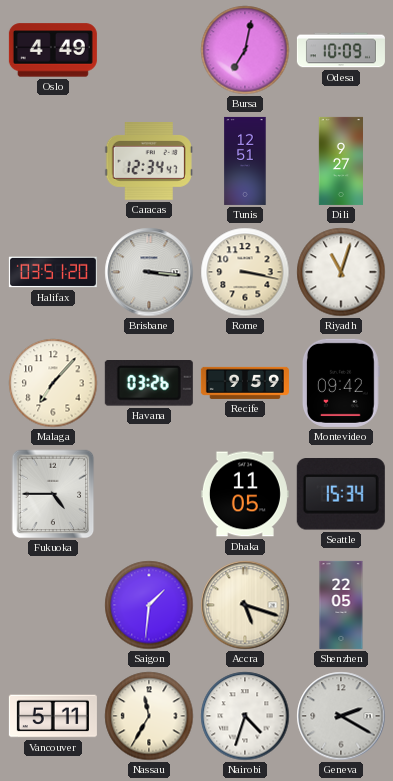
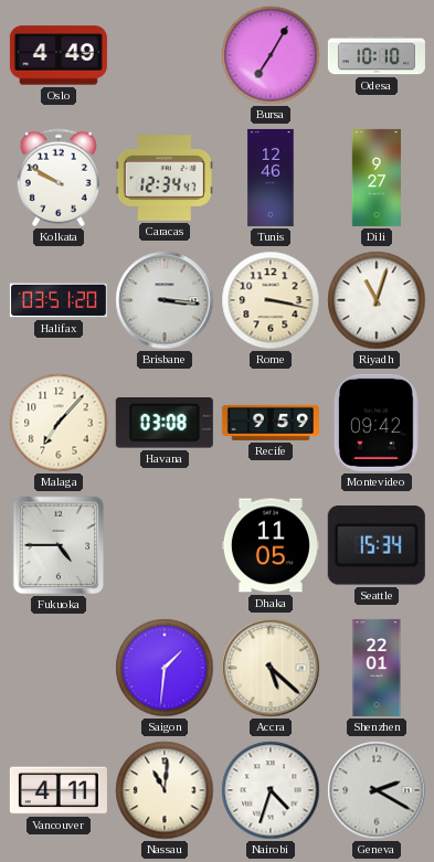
Bursa: 7:02 -> 7:05 (271, 55)
Odesa: 10:09 -> 10:10 (377, 55)
Kolkata: none -> 9:50 (59, 178)
Tunis: 12:51 -> 12:46 (271, 178)
Havana: 03:26 -> 03:08 (165, 423)
Accra: 5:18 -> 5:22 (271, 668)
Shenzhen: 22:05 -> 22:01 (377, 668)
Vancouver: 5:11 -> 4:11 (59, 790)
Nassau: 11:35 -> 11:01 (165, 790)
